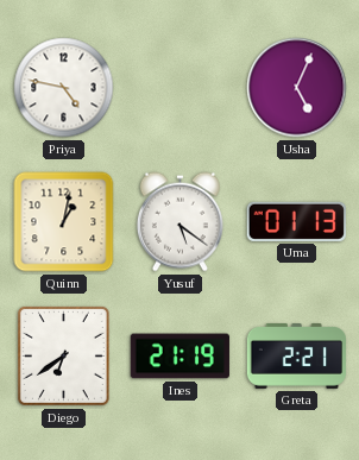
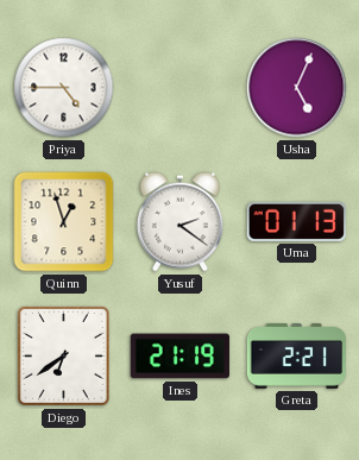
Priya: 4:47 -> 4:45 (64, 88)
Quinn: 1:02 -> 12:57 (64, 222)
Yusuf: 5:21 -> 2:21 (179, 222)
